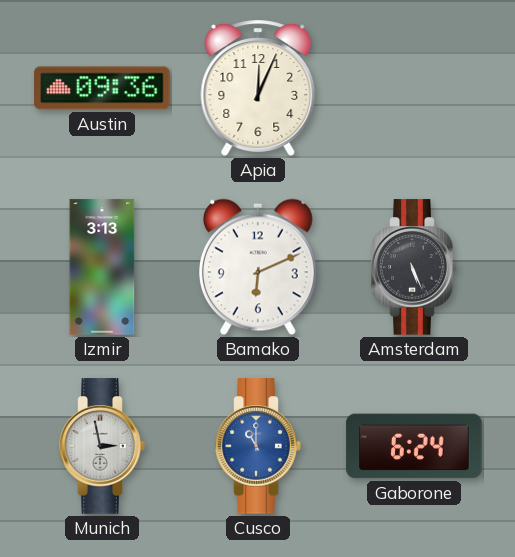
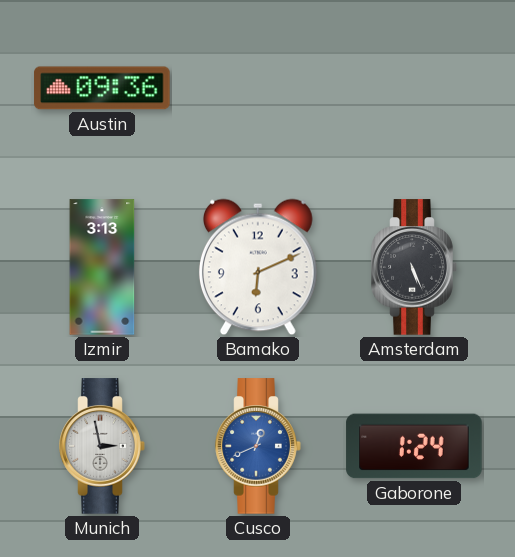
Apia: 12:04 -> none (258, 88)
Cusco: 11:00 -> 12:41 (258, 446)
Gaborone: 6:24 -> 1:24 (414, 446)
